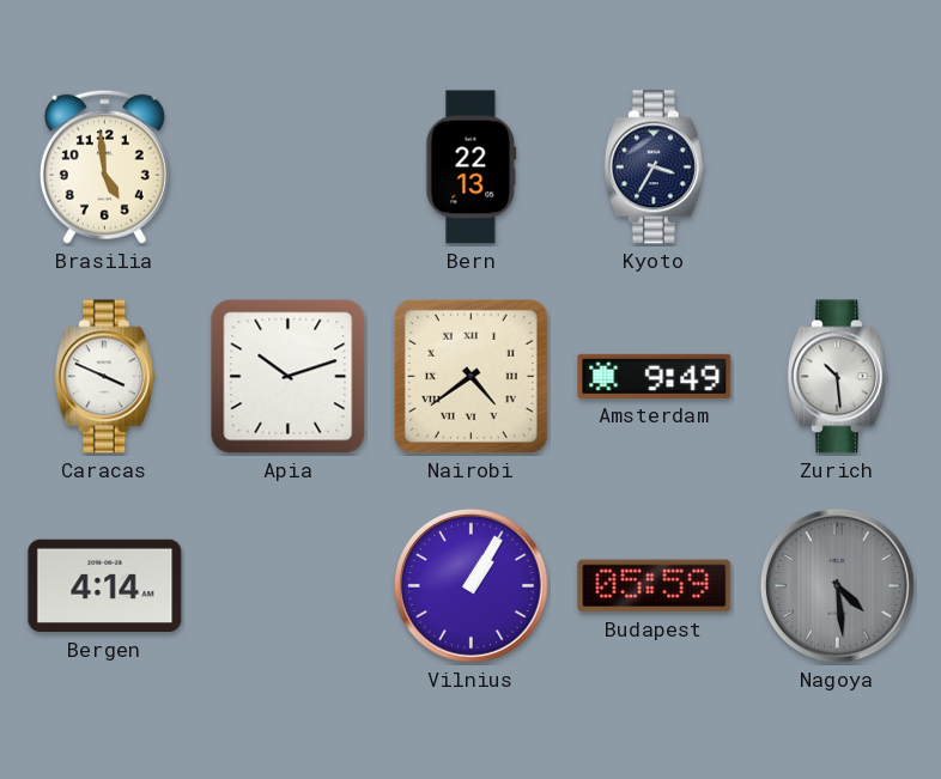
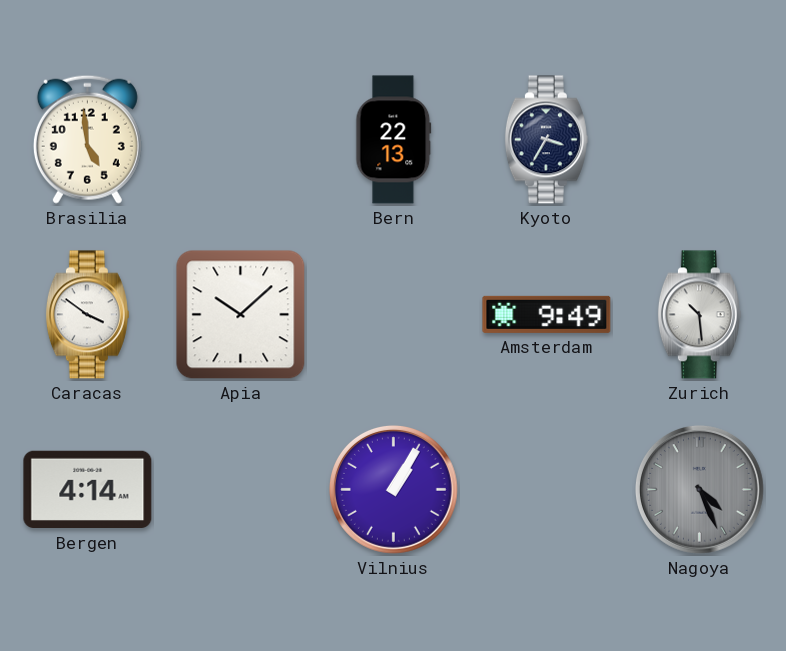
Caracas: 3:49 -> 3:51 (87, 315)
Apia: 10:12 -> 10:08 (241, 315)
Nairobi: 4:39 -> none (470, 376)
Budapest: 05:59 -> none (655, 586)
Nagoya: 4:29 -> 4:26 (699, 489)
